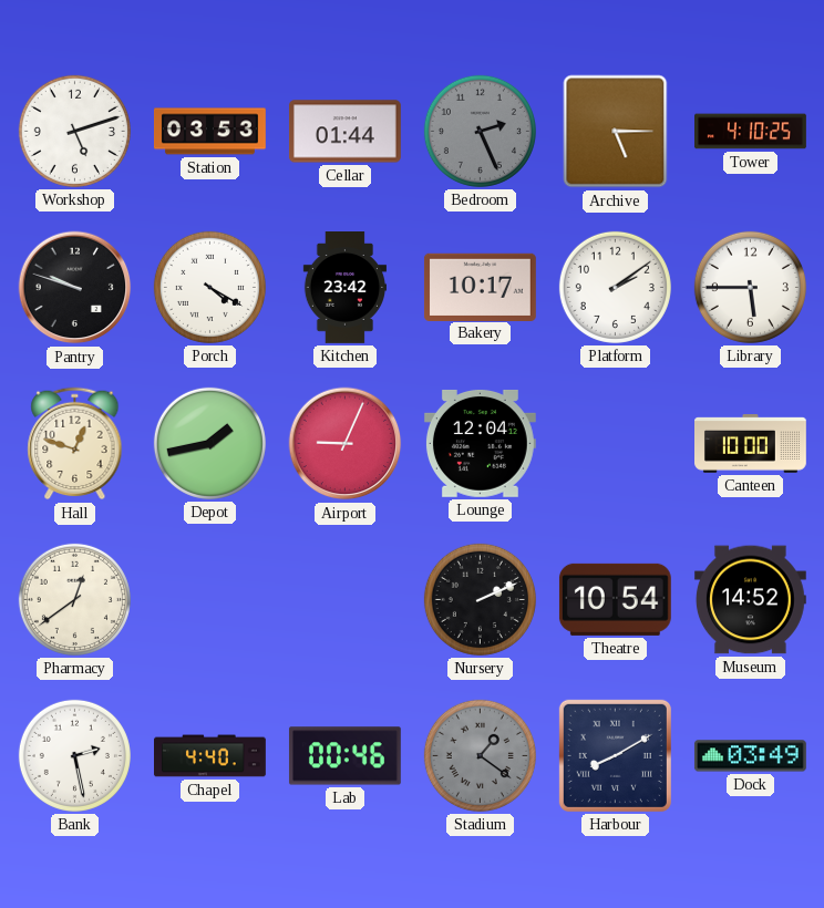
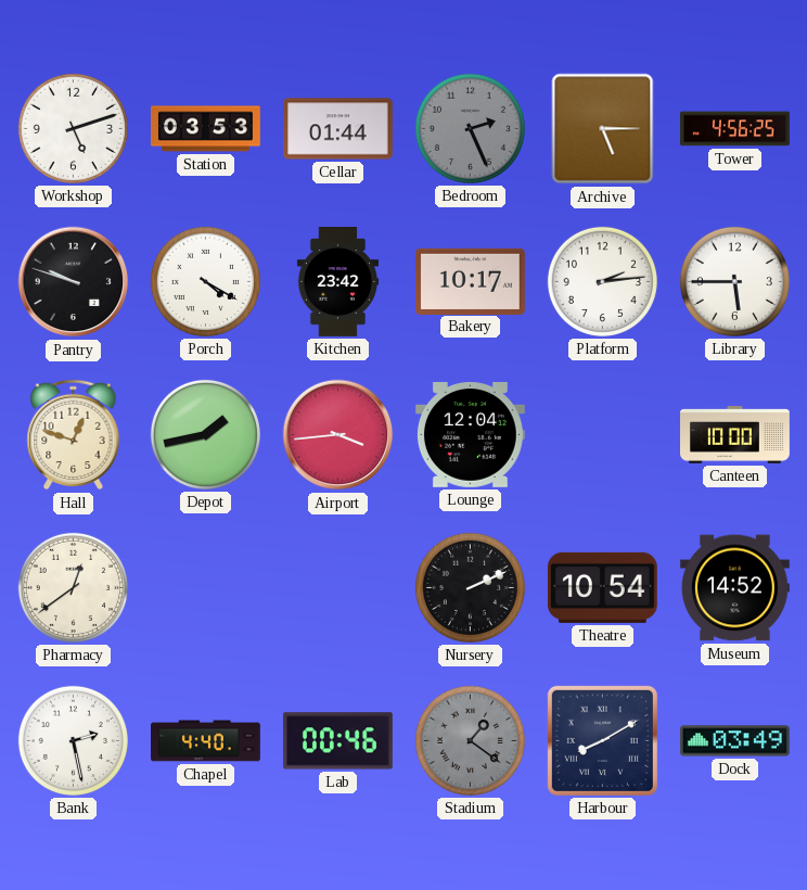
Tower: 4:10 -> 4:56 (735, 129)
Platform: 2:09 -> 2:14 (602, 281)
Airport: 9:04 -> 3:44 (338, 435)
